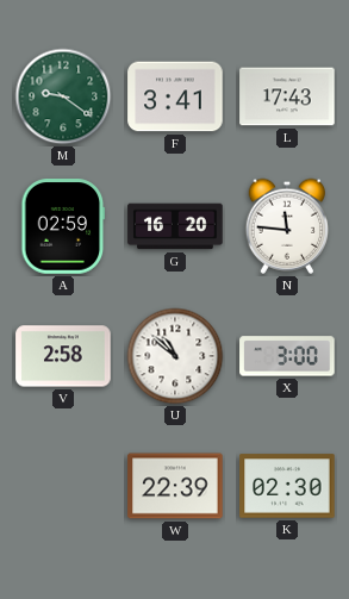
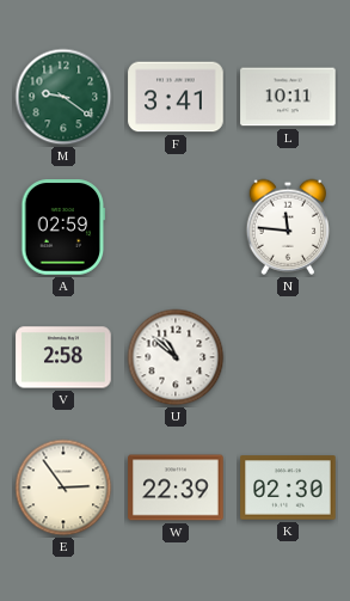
L: 17:43 -> 10:11 (288, 97)
G: 16:20 -> none (175, 226)
X: 3:00 -> none (287, 356)
E: none -> 2:54 (63, 487)
